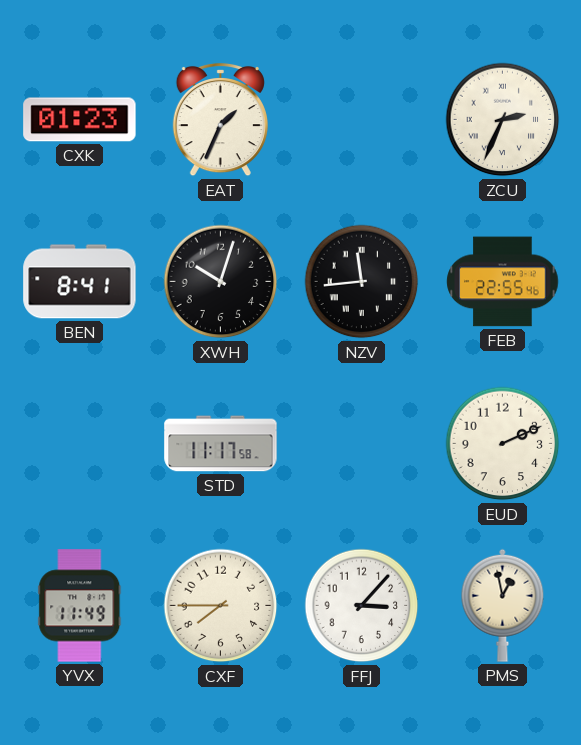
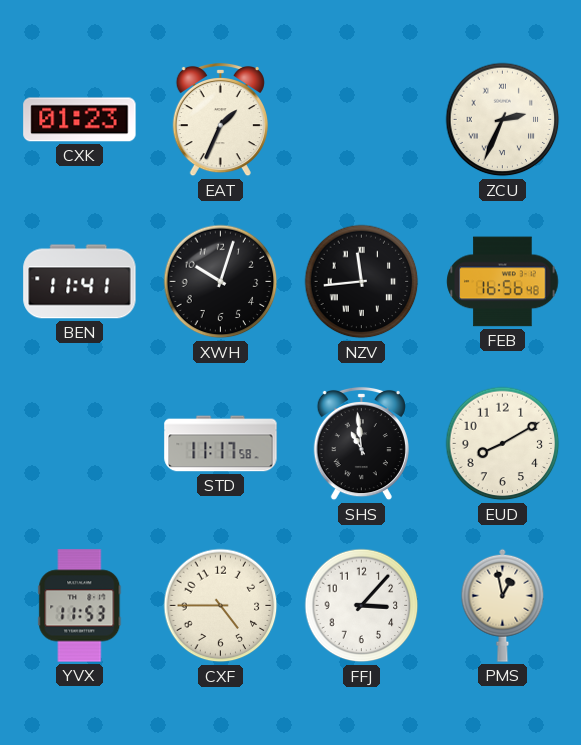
BEN: 8:41 -> 11:41 (80, 282)
FEB: 22:55 -> 16:56 (503, 282)
SHS: none -> 10:59 (361, 444)
EUD: 2:11 -> 8:10 (503, 444)
YVX: 11:49 -> 11:53 (80, 606)
CXF: 7:45 -> 4:45 (221, 606)
